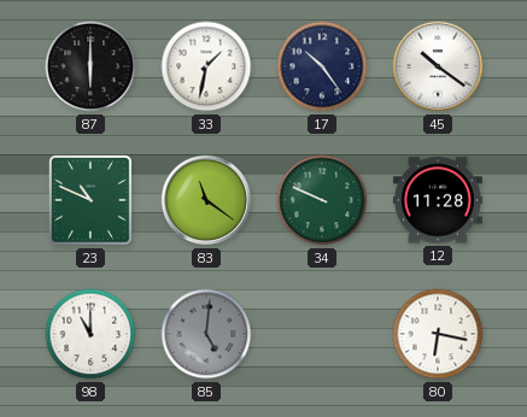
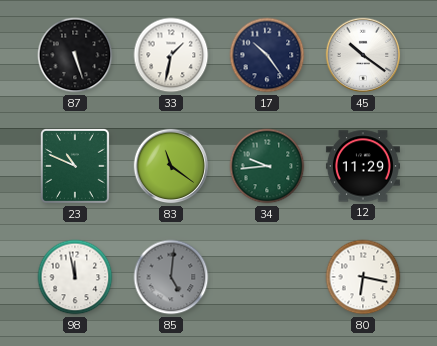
87: 6:00 -> 5:27 (75, 55)
34: 9:49 -> 9:44 (267, 166)
12: 11:28 -> 11:29 (363, 166)
98: 11:00 -> 11:58 (75, 277)
